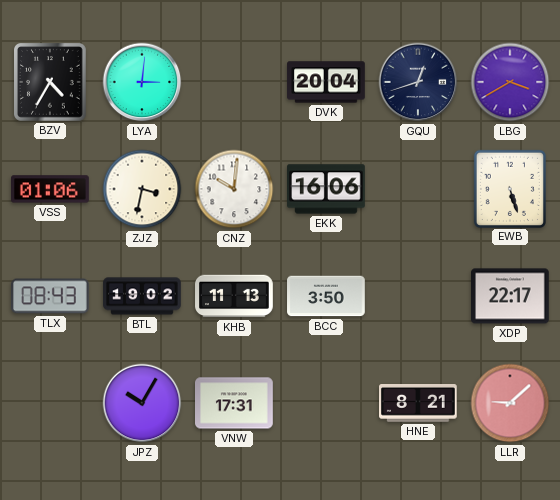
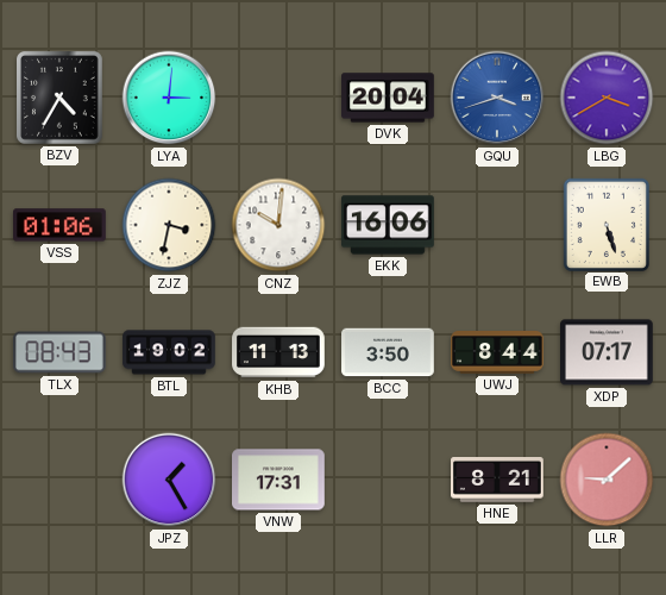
GQU: 12:42 -> 3:42 (497, 98)
GQU dial: navy -> blue (497, 98)
UWJ: none -> 8:44 (497, 352)
XDP: 22:17 -> 07:17 (608, 352)
JPZ: 10:05 -> 1:25 (169, 480)
